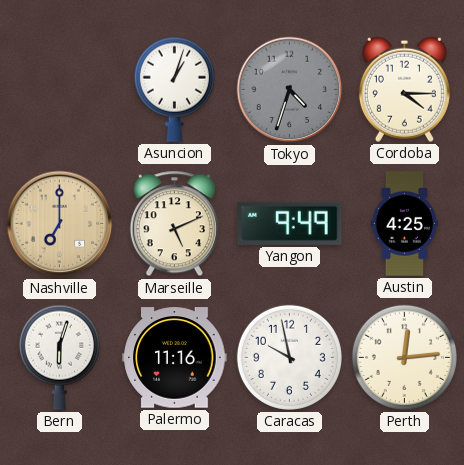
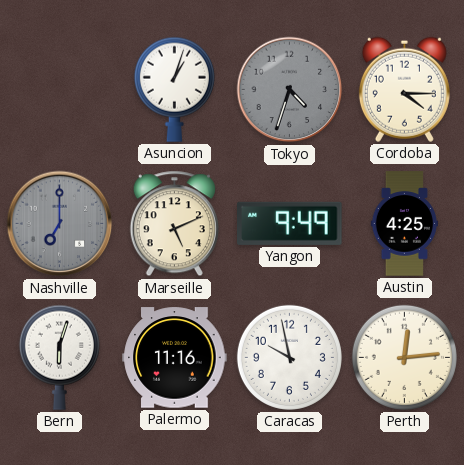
Nashville dial: champagne -> grey (60, 224)
